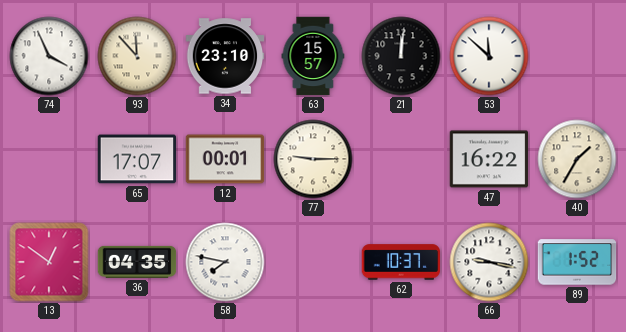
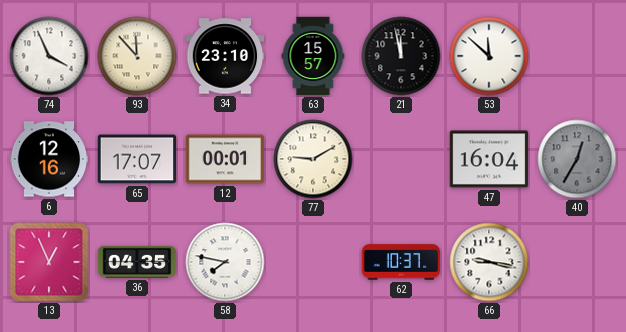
21: 12:01 -> 11:58 (401, 56)
6: none -> 12:16 (49, 159)
77: 9:15 -> 9:10 (313, 159)
47: 16:22 -> 16:04 (489, 159)
40: 1:35 -> 12:35 (577, 159)
40 dial: cream -> grey (577, 159)
13: 12:51 -> 12:56 (49, 262)
89: 1:52 -> none (577, 262)
